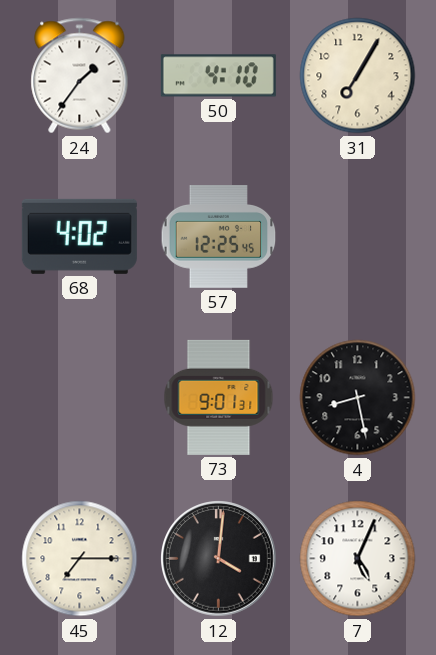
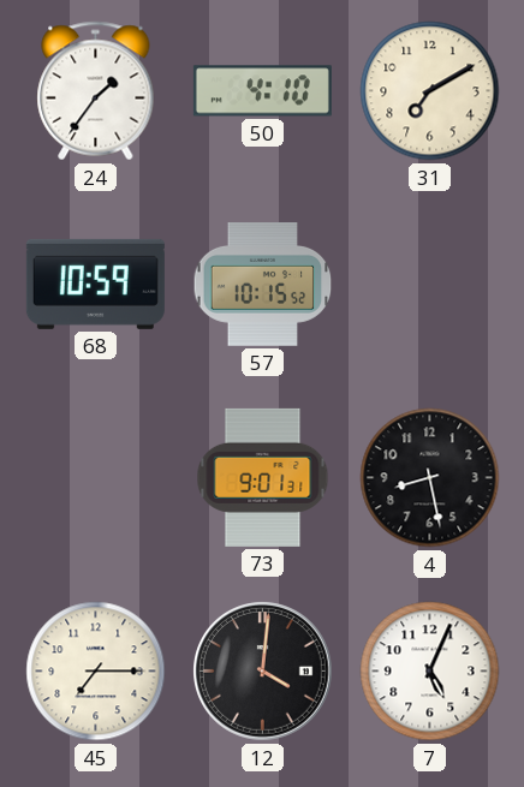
31: 7:05 -> 7:10 (430, 91)
68: 4:02 -> 10:59 (95, 284)
57: 12:25 -> 10:15 (263, 285)
